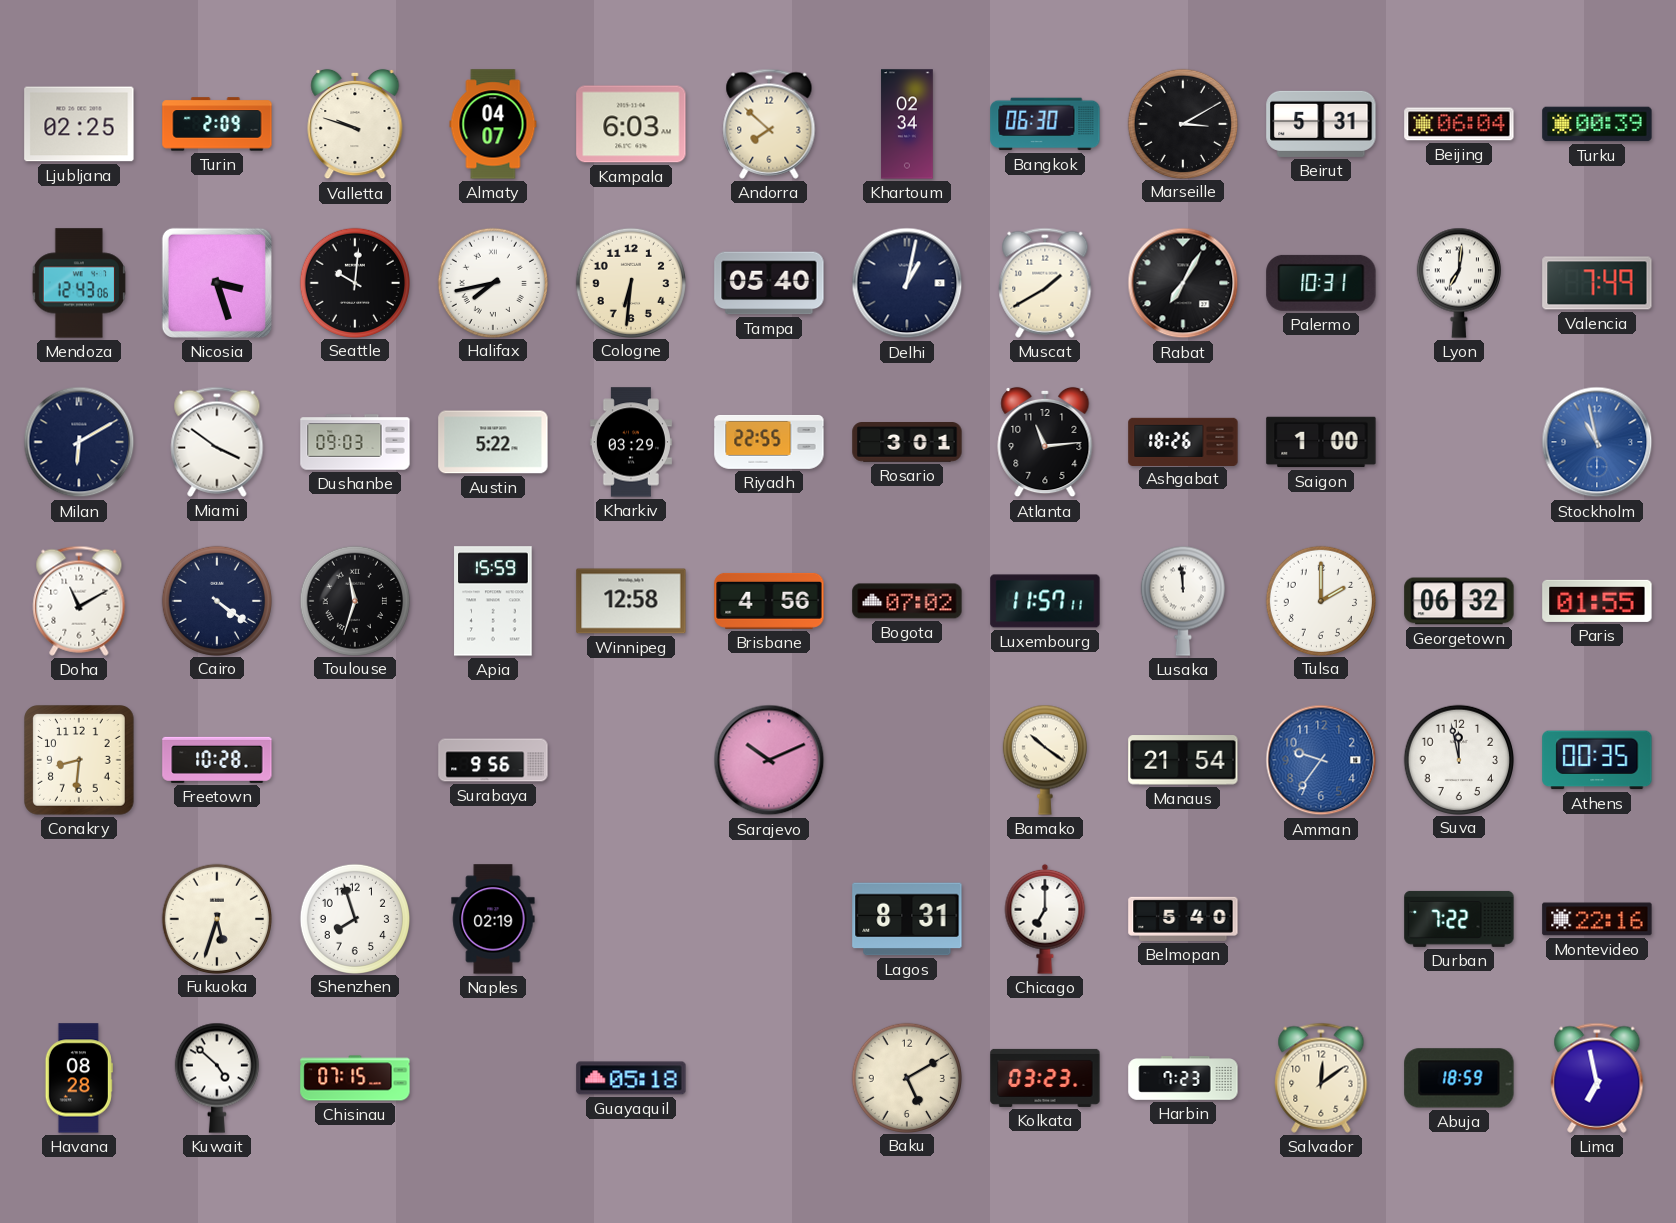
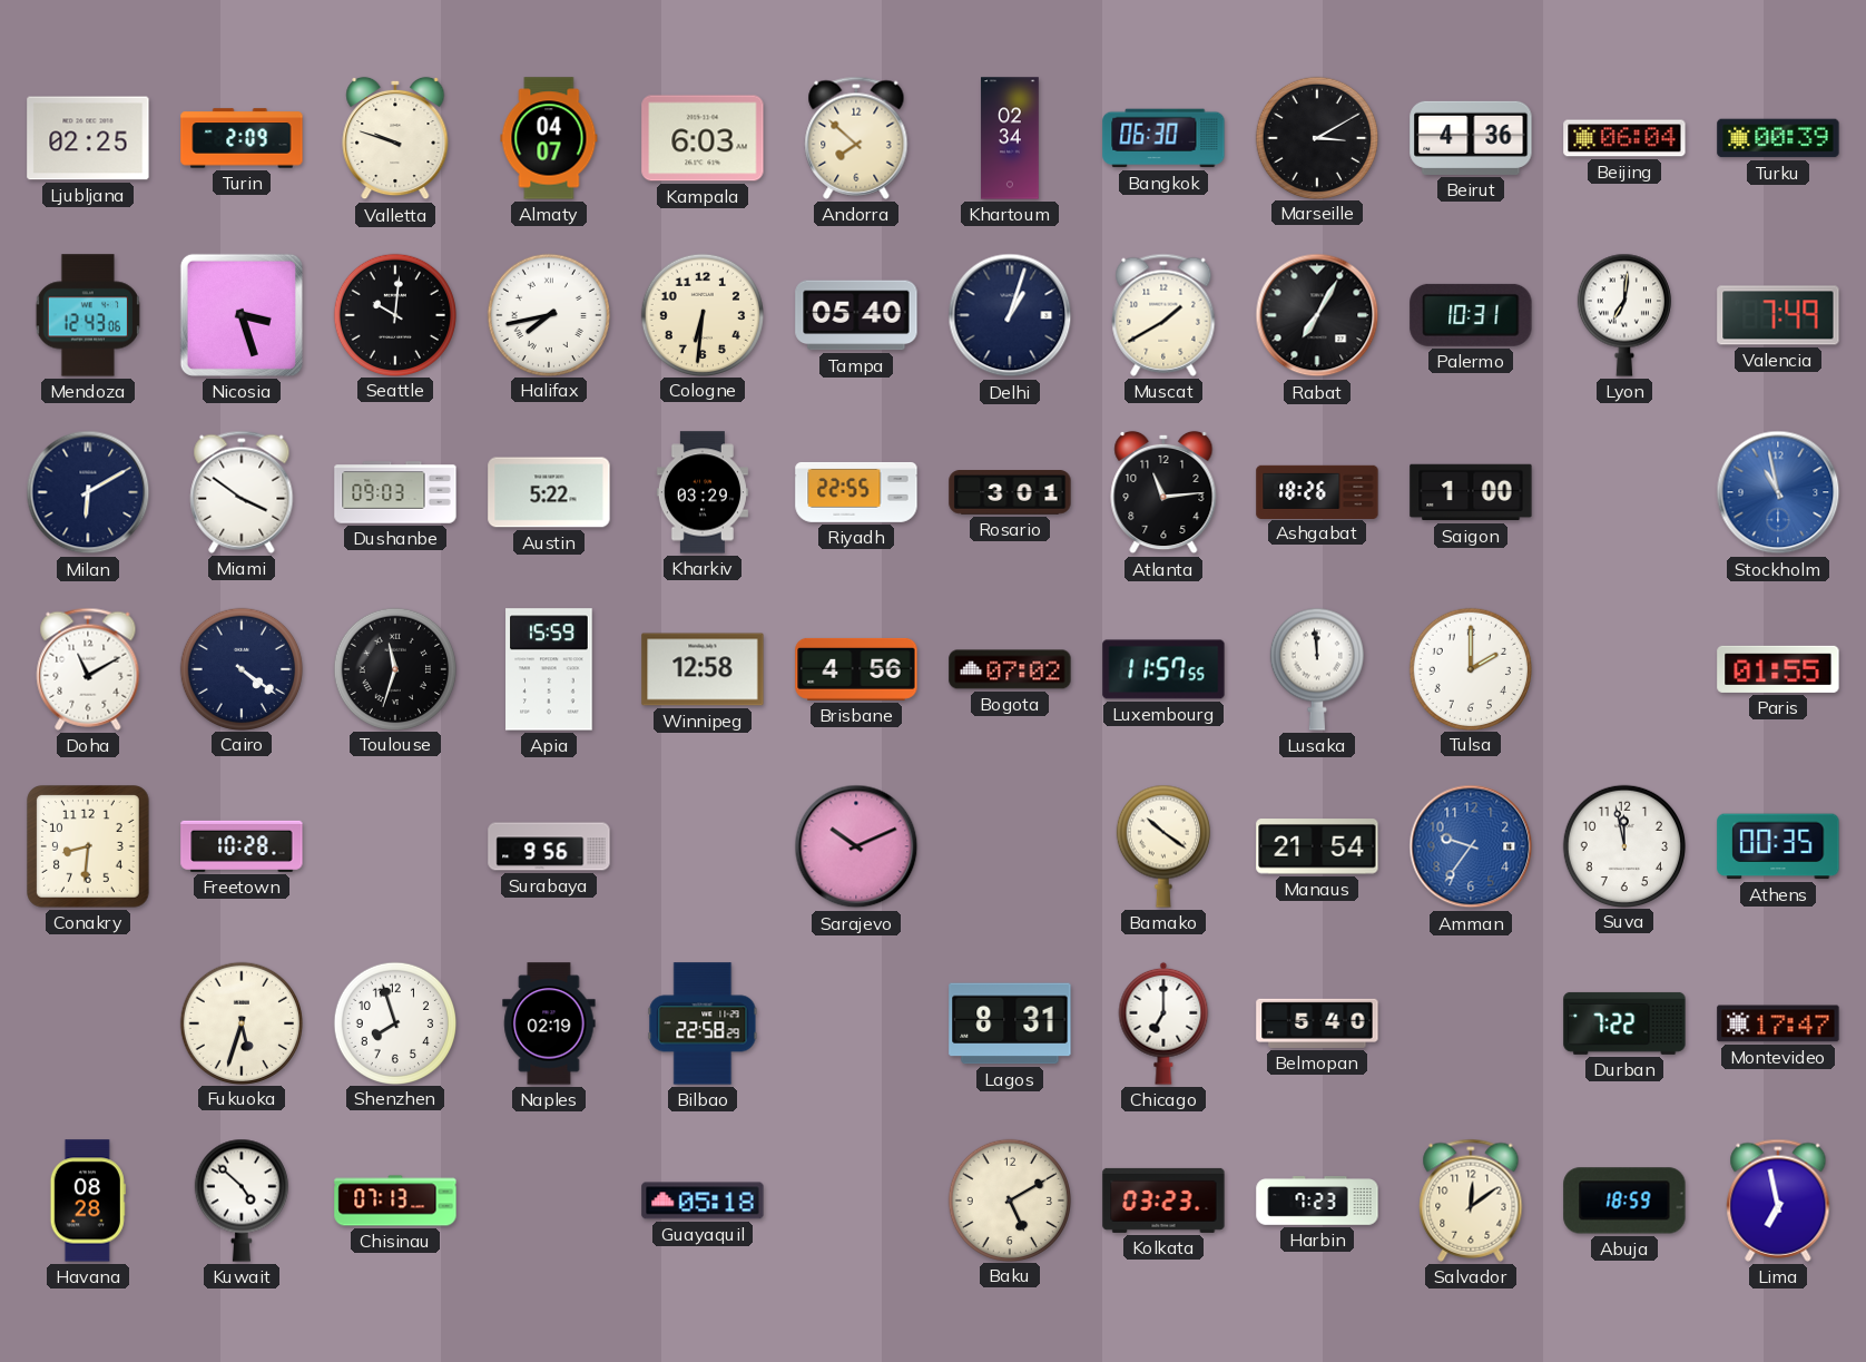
Beirut: 5:31 -> 4:36 (1471, 138)
Delhi: 1:02 -> 1:03 (1010, 315)
Luxembourg: 11:57:11 -> 11:57:55 (1163, 669)
Georgetown: 06:32 -> none (1459, 601)
Bilbao: none -> 22:58 (703, 1023)
Montevideo: 22:16 -> 17:47 (1778, 1023)
Chisinau: 07:15 -> 07:13 (395, 1201)
